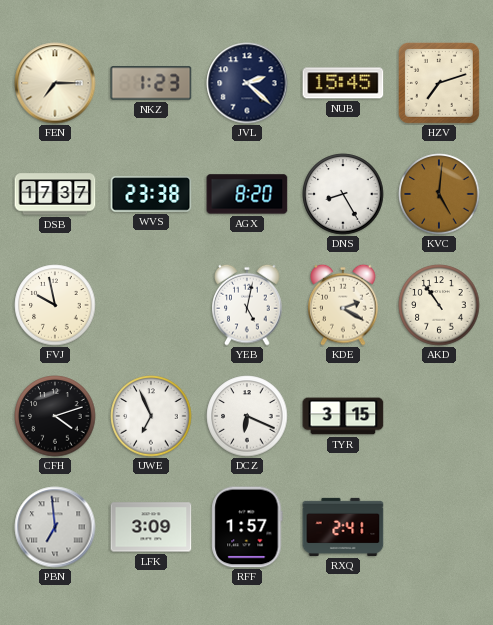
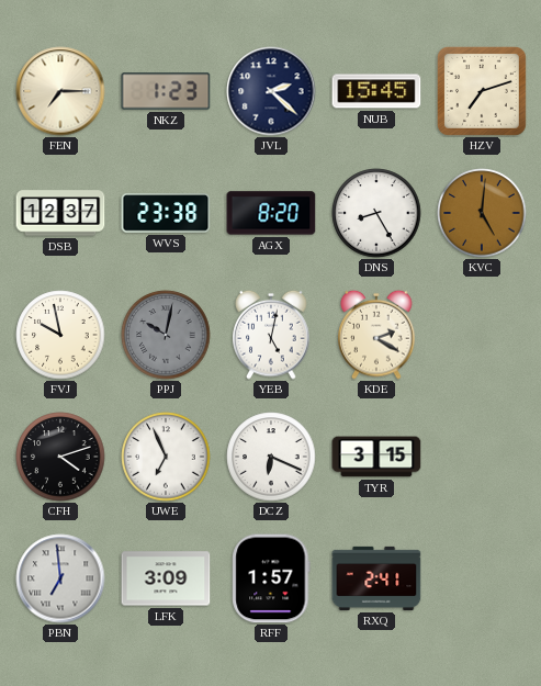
DSB: 17:37 -> 12:37 (60, 213)
PPJ: none -> 10:02 (166, 335)
AKD: 10:54 -> none (439, 305)
